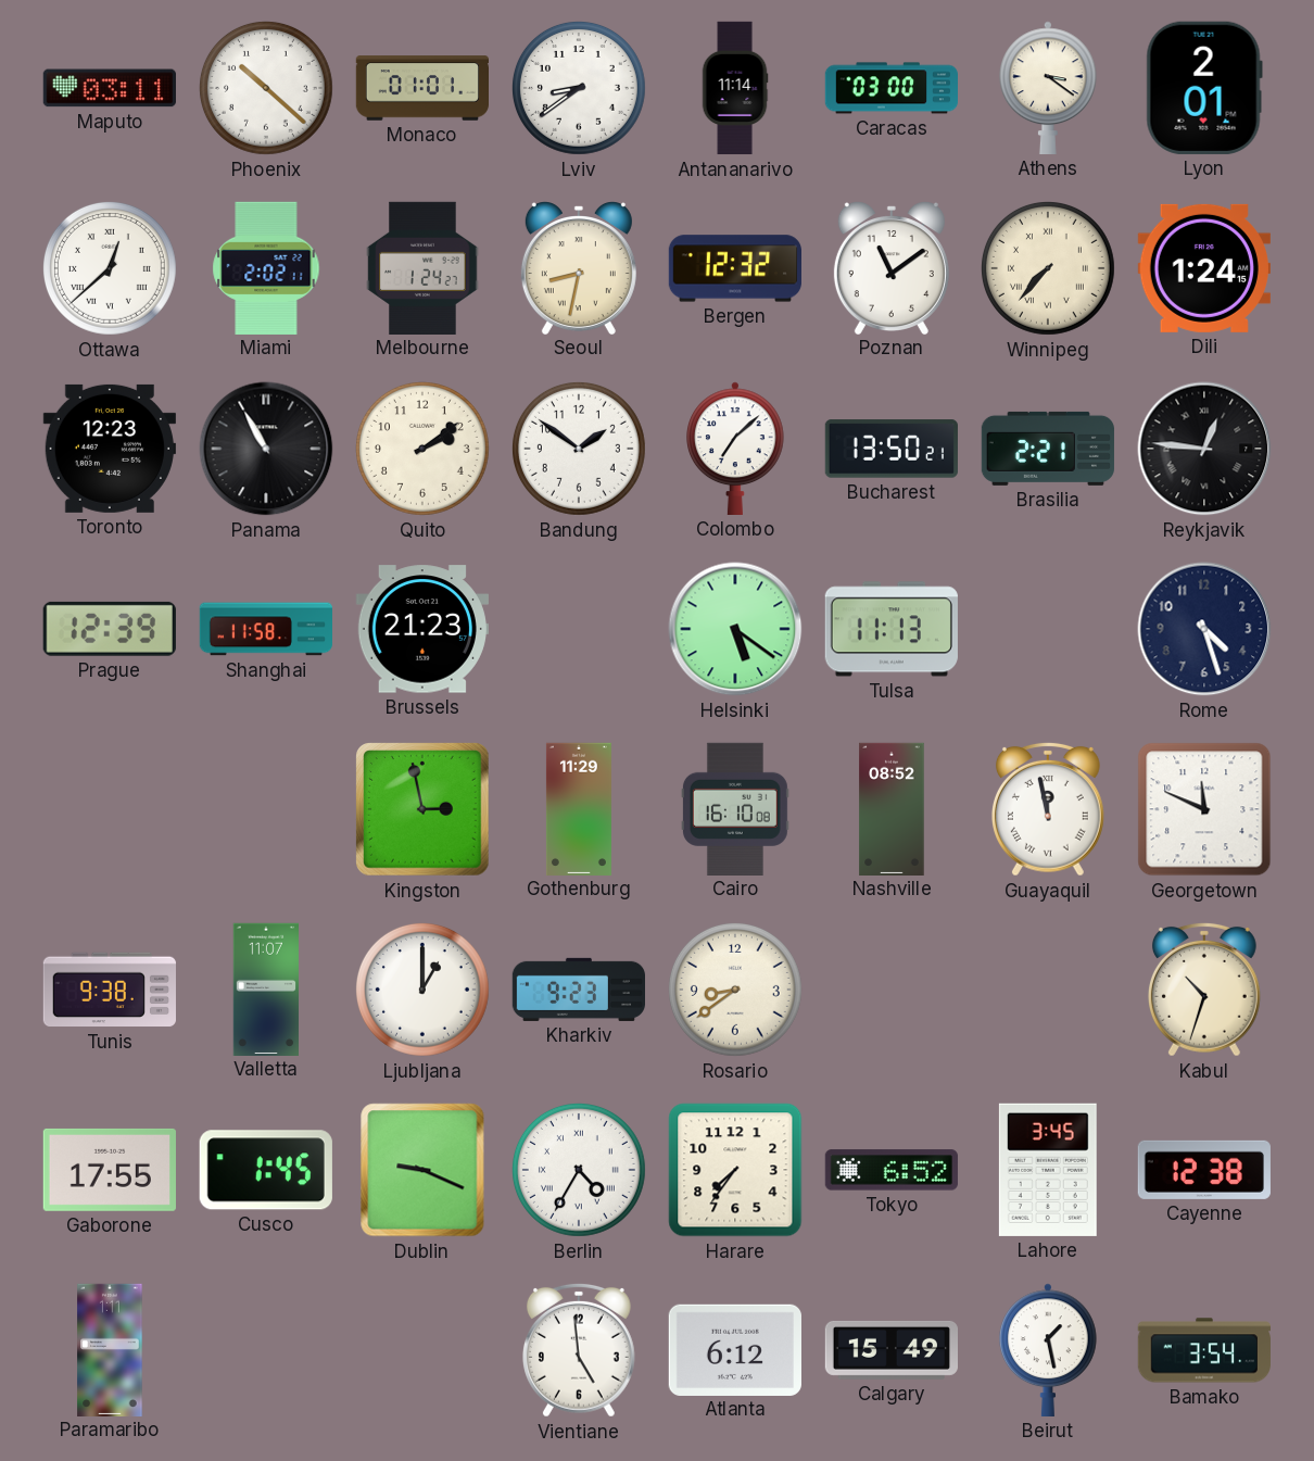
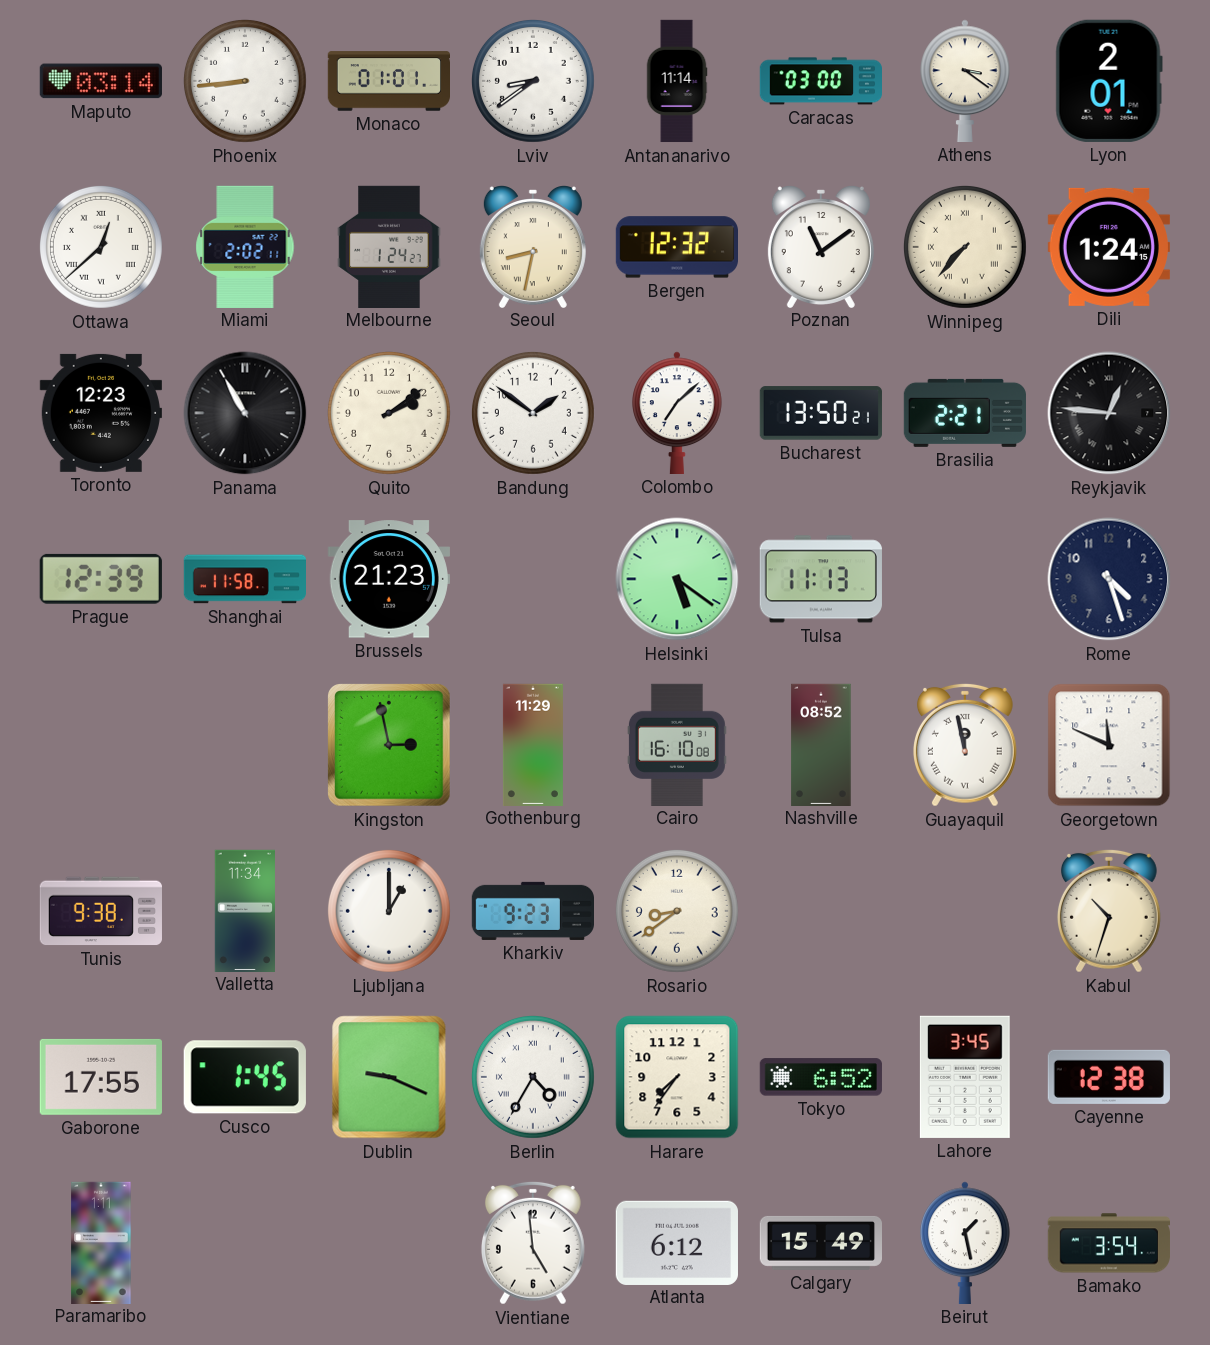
Maputo: 03:11 -> 03:14 (101, 81)
Phoenix: 10:22 -> 8:44 (245, 81)
Valletta: 11:07 -> 11:34 (244, 910)
